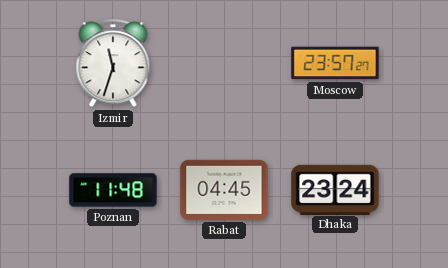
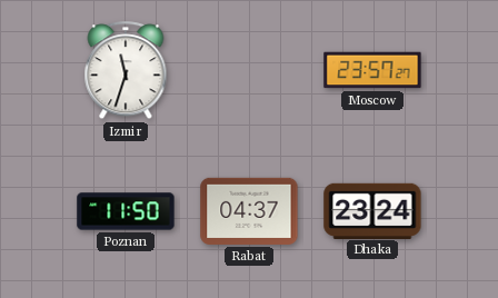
Poznan: 11:48 -> 11:50 (126, 211)
Rabat: 04:45 -> 04:37 (249, 211)
